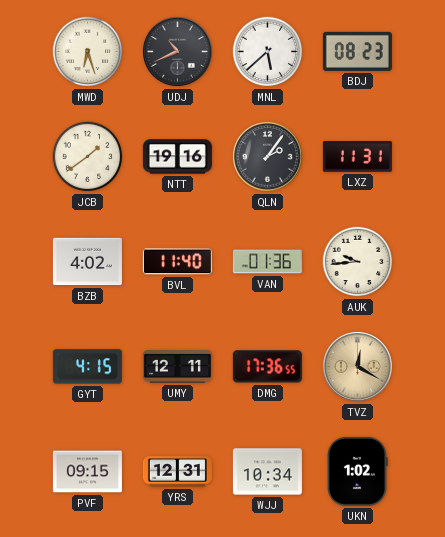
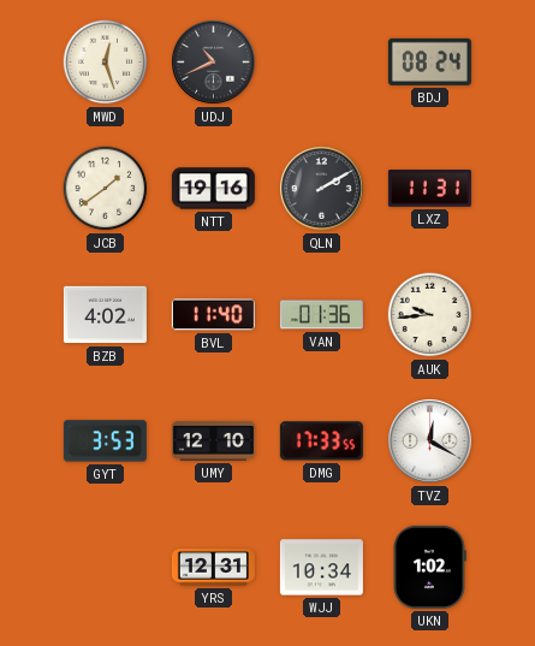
MWD: 6:27 -> 12:27 (106, 63)
MNL: 5:38 -> none (268, 52)
BDJ: 08:23 -> 08:24 (429, 61)
QLN: 2:06 -> 2:10 (322, 189)
GYT: 4:15 -> 3:53 (105, 441)
UMY: 12:11 -> 12:10 (213, 440)
DMG: 17:36 -> 17:33 (321, 441)
TVZ dial: champagne -> white (430, 441)
PVF: 09:15 -> none (87, 472)
